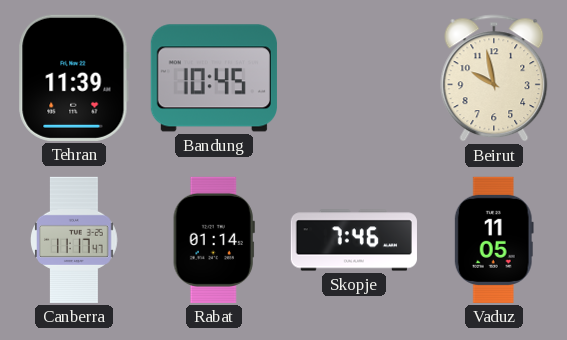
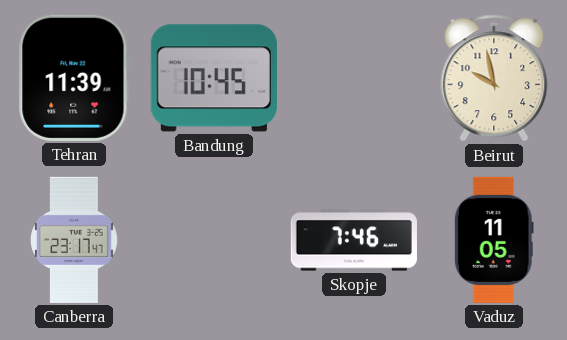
Canberra: 11:17 -> 23:17 (75, 240)
Rabat: 01:14 -> none (214, 240)
